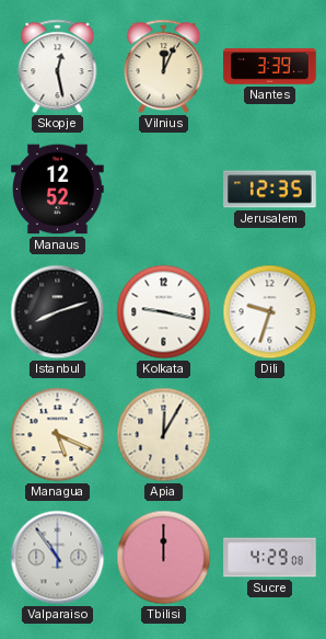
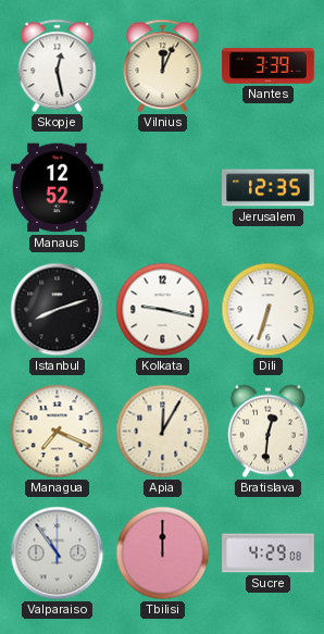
Dili: 9:33 -> 6:33 (269, 310)
Managua: 5:19 -> 7:19 (58, 432)
Bratislava: none -> 12:31 (267, 432)
